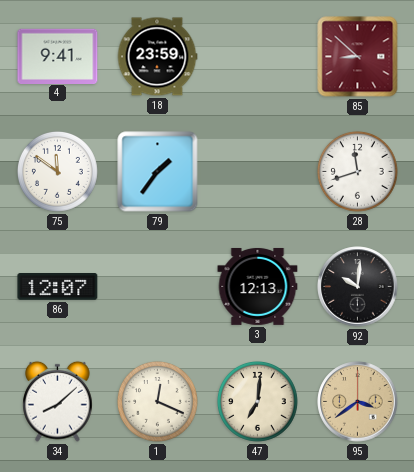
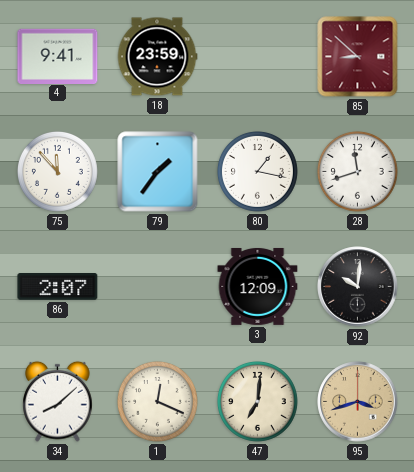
75: 11:51 -> 11:53 (57, 171)
80: none -> 1:17 (257, 171)
86: 12:07 -> 2:07 (58, 287)
3: 12:13 -> 12:09 (258, 286)
95: 3:39 -> 3:42 (358, 402)
